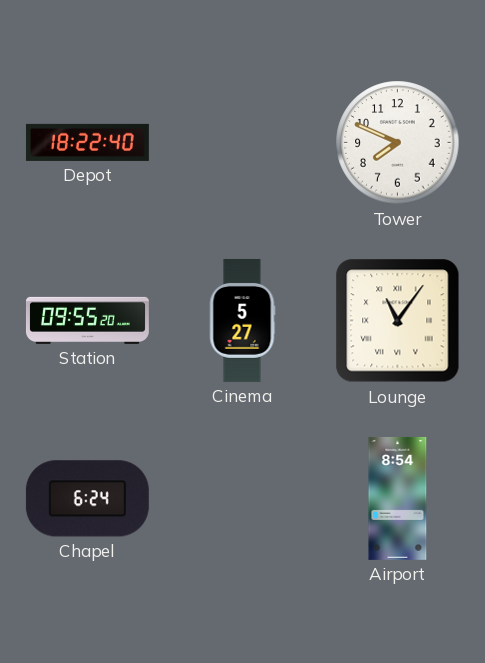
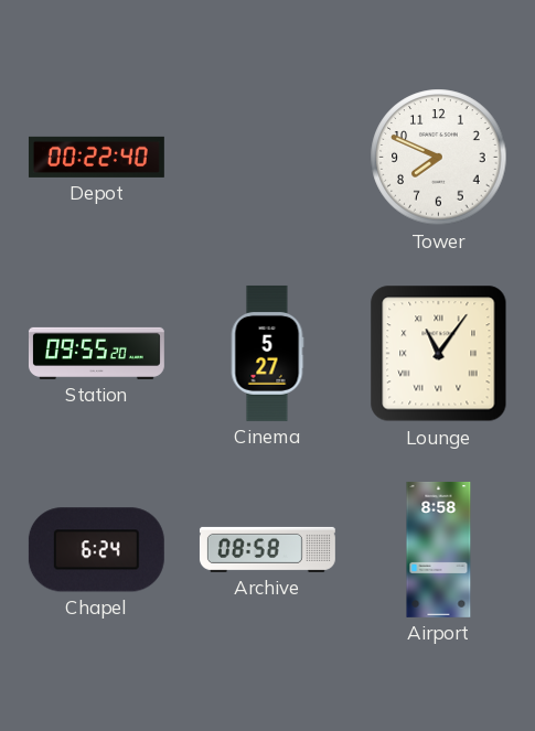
Depot: 18:22 -> 00:22 (96, 157)
Archive: none -> 08:58 (267, 549)
Airport: 8:54 -> 8:58 (439, 549)
